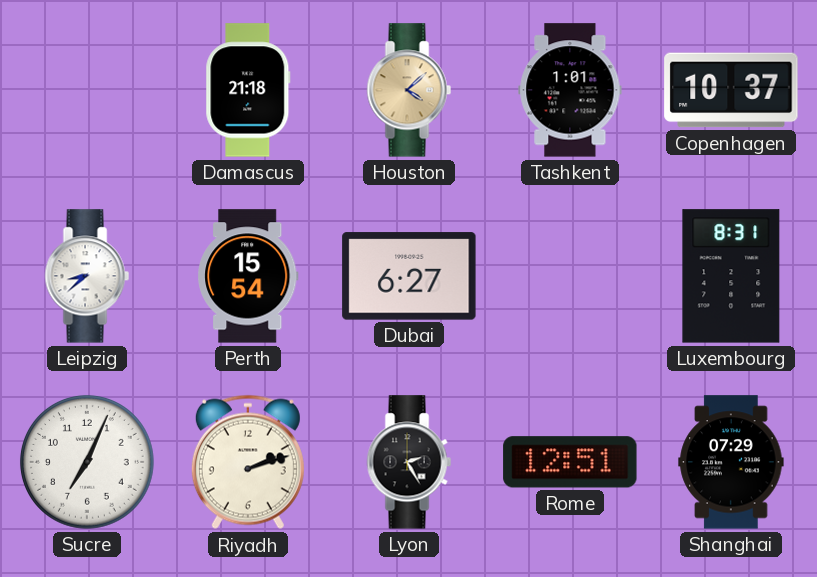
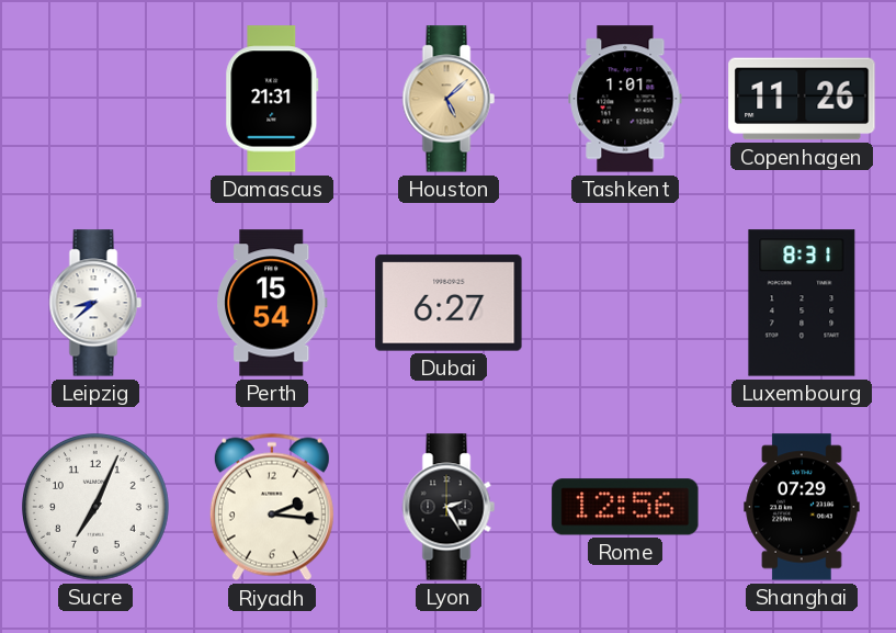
Damascus: 21:18 -> 21:31 (272, 99)
Houston: 4:08 -> 5:08 (449, 99)
Copenhagen: 10:37 -> 11:26 (802, 99)
Riyadh: 2:12 -> 2:16 (272, 507)
Rome: 12:51 -> 12:56 (625, 507)
